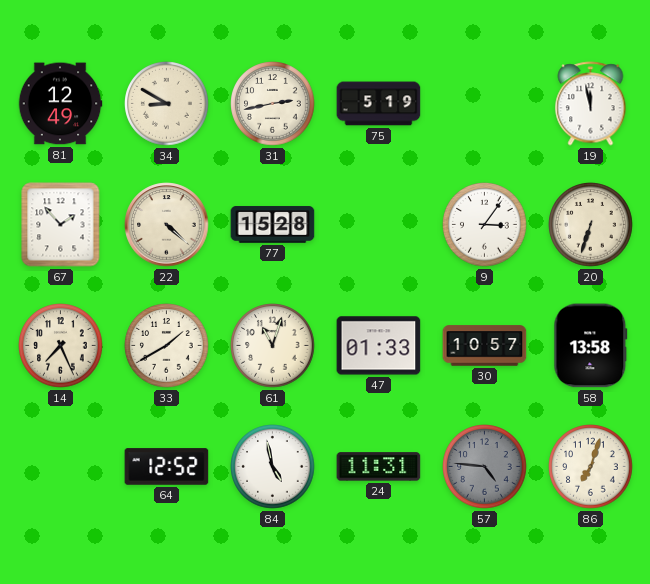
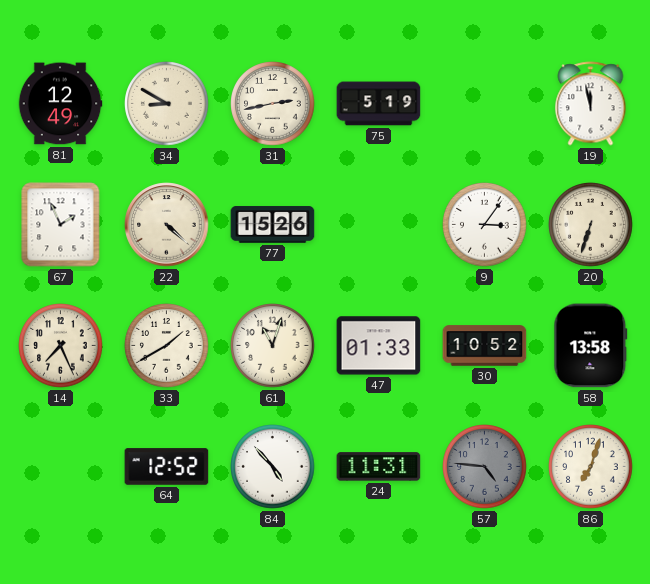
67: 1:53 -> 1:56 (61, 225)
77: 15:28 -> 15:26 (273, 225)
30: 10:57 -> 10:52 (485, 346)
84: 4:58 -> 4:53 (273, 467)
